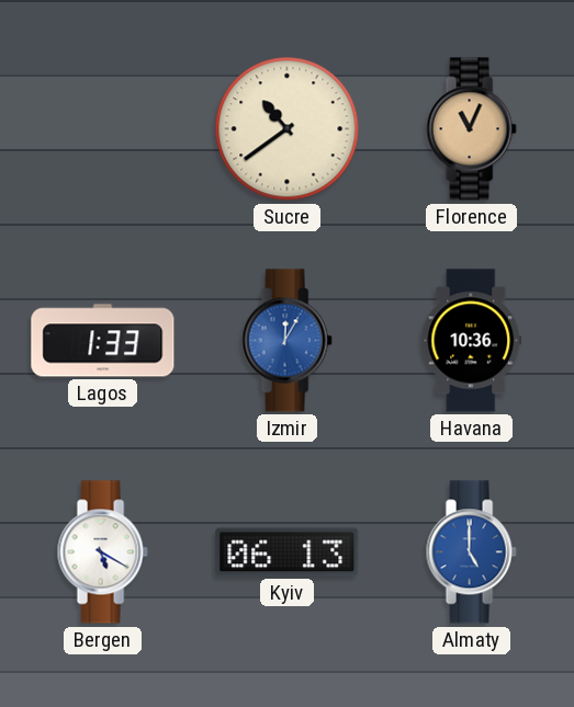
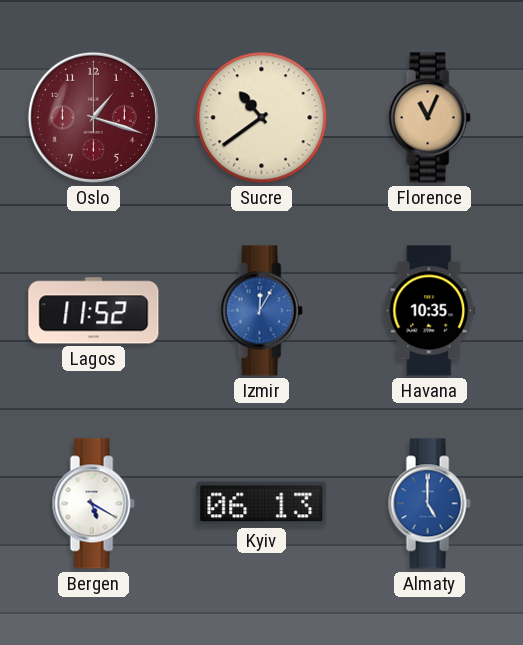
Oslo: none -> 1:18 (93, 117)
Lagos: 1:33 -> 11:52 (94, 311)
Havana: 10:36 -> 10:35 (430, 311)
